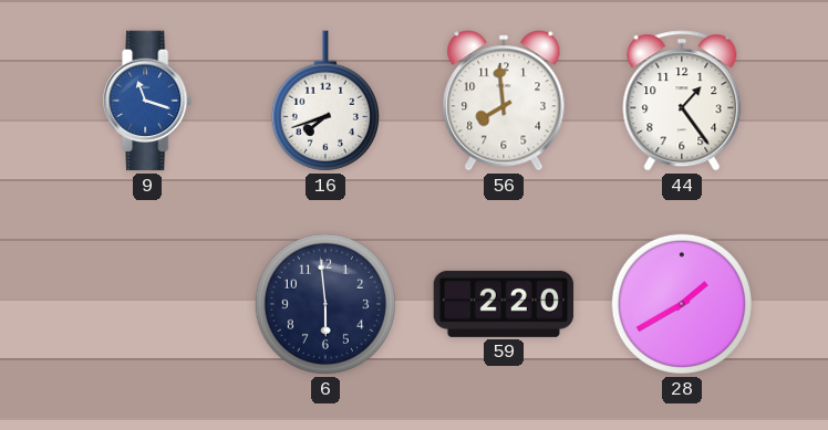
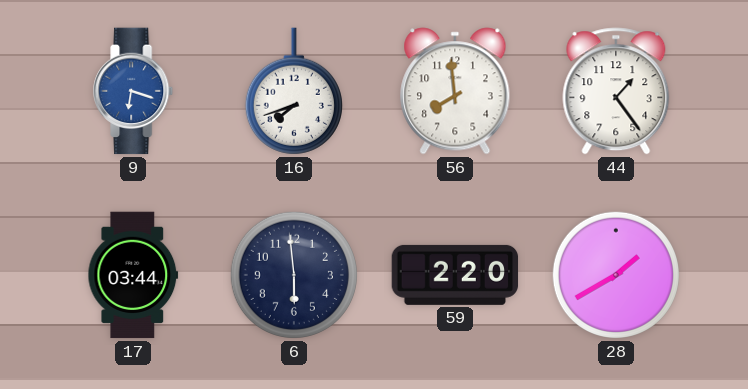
9: 11:18 -> 6:18 (134, 91)
17: none -> 03:44 (133, 275)
